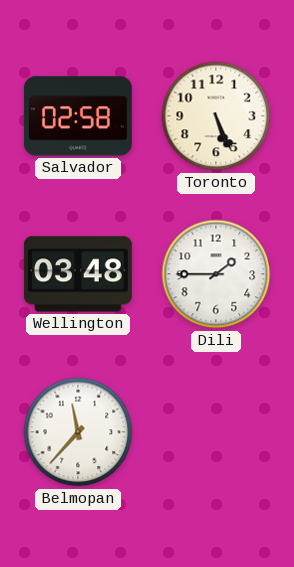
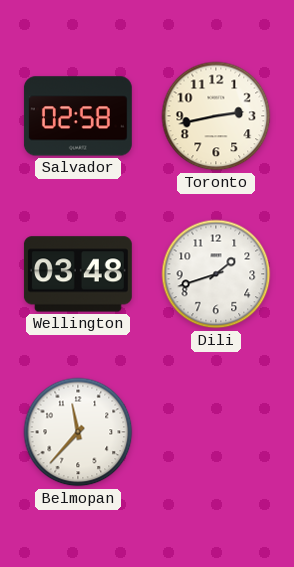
Toronto: 5:26 -> 2:43 (216, 116)
Dili: 1:45 -> 1:42 (216, 274)
